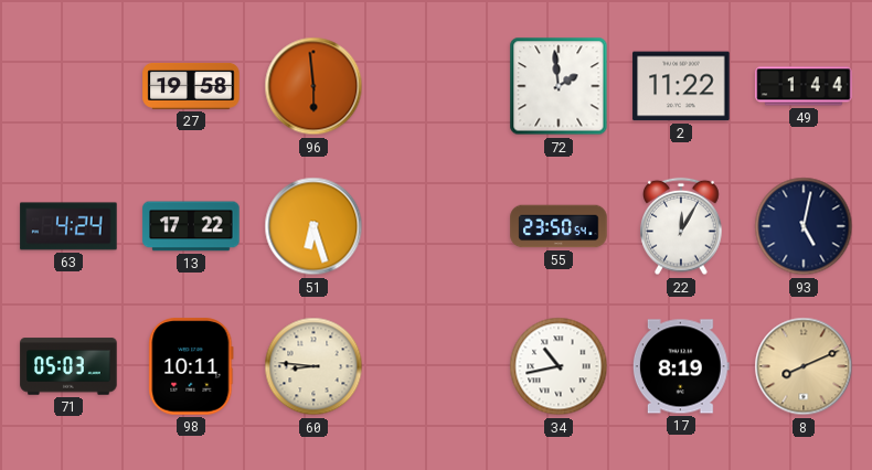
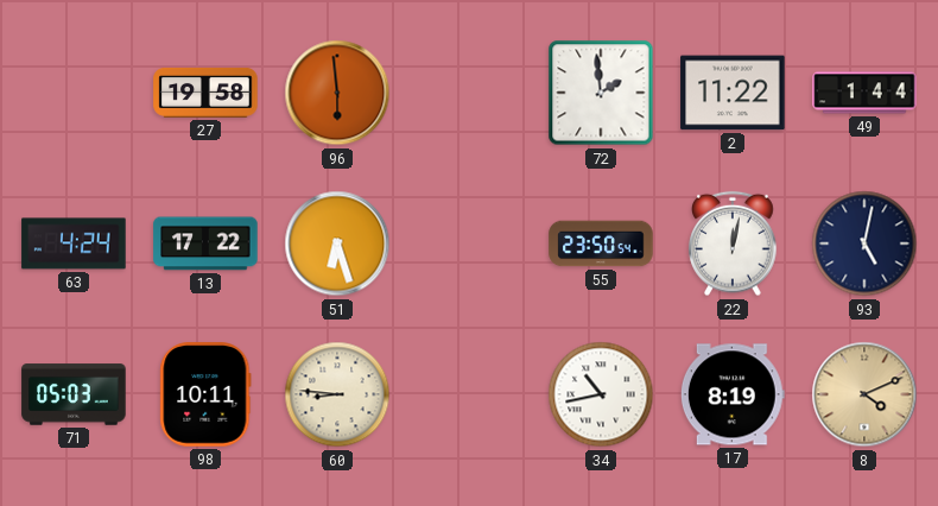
22: 12:05 -> 12:02 (733, 243)
8: 8:11 -> 4:11 (864, 394)
